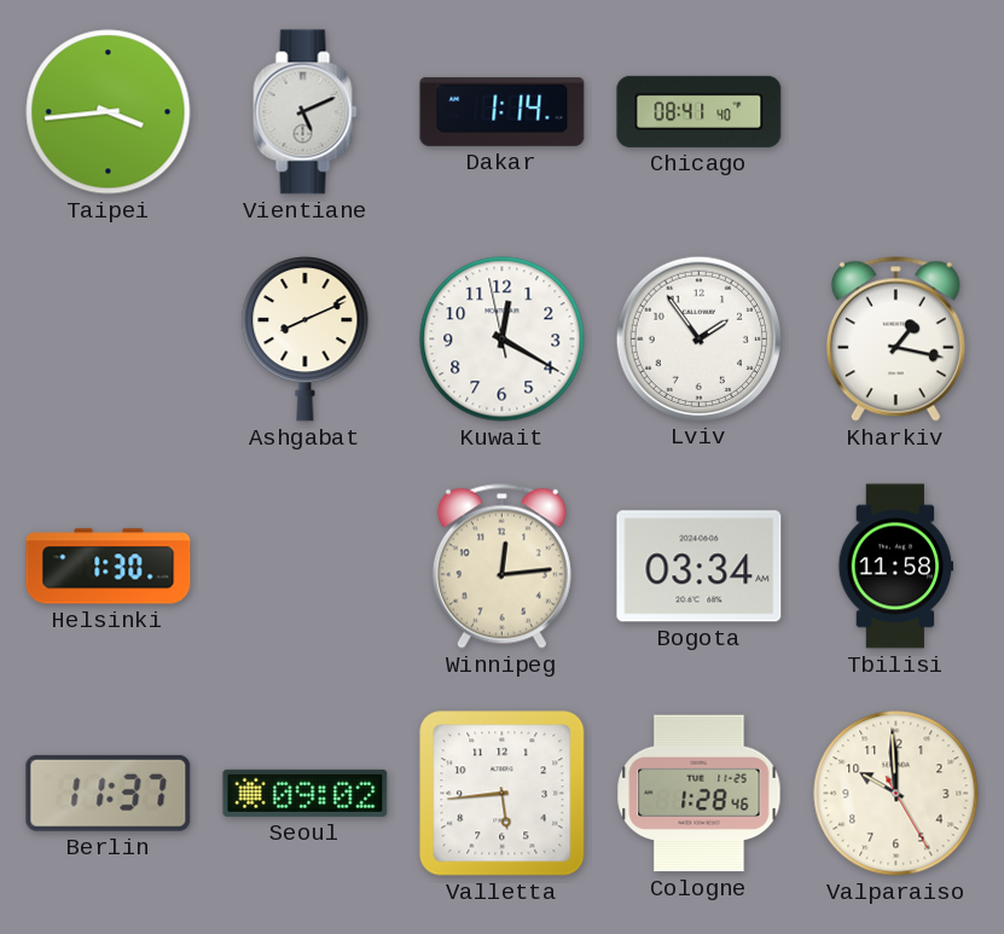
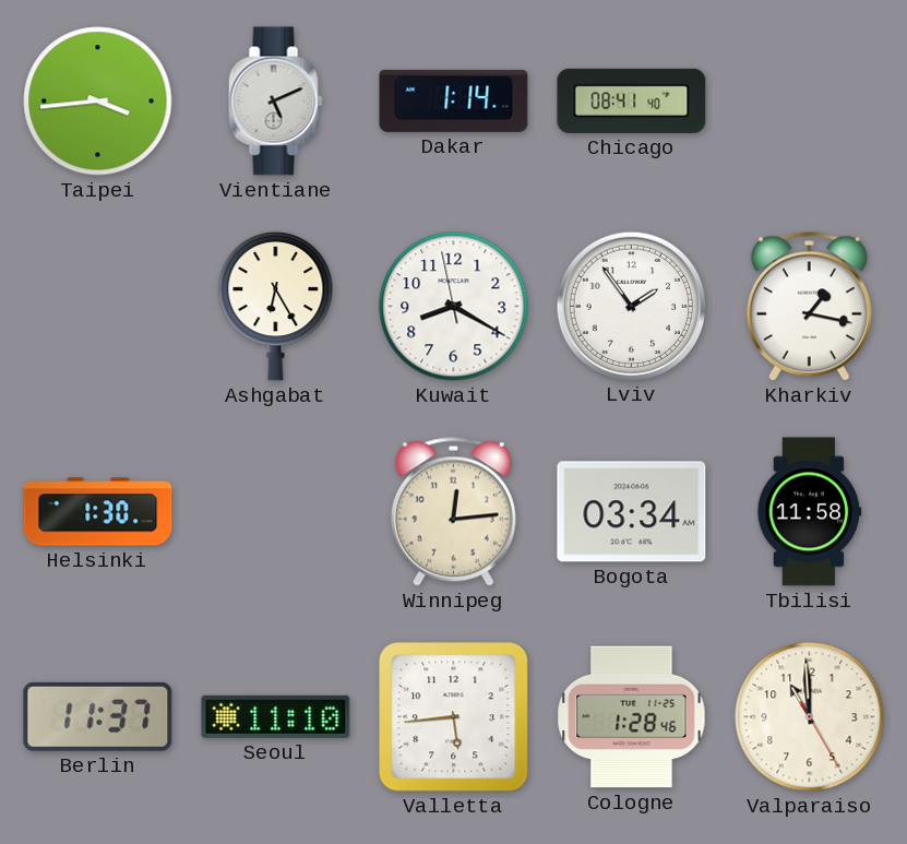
Ashgabat: 8:11 -> 6:25 (276, 307)
Kuwait: 12:19 -> 8:19 (454, 307)
Seoul: 09:02 -> 11:10 (276, 716)
Valparaiso: 9:59 -> 10:59 (810, 717)
